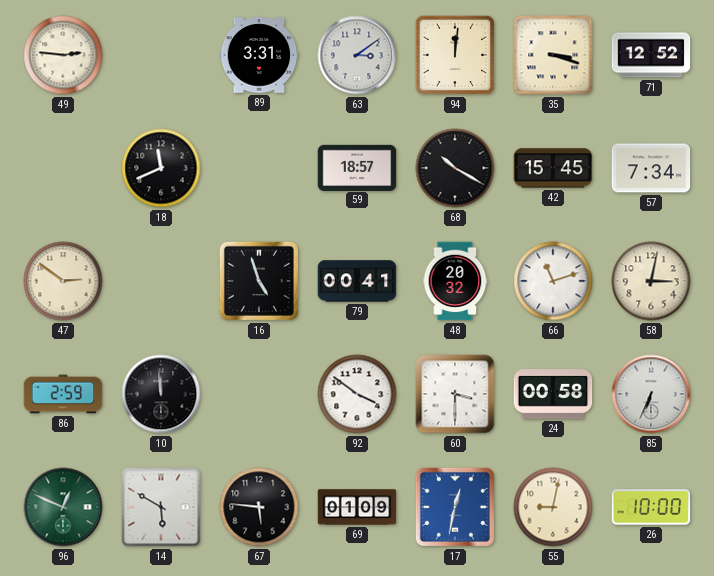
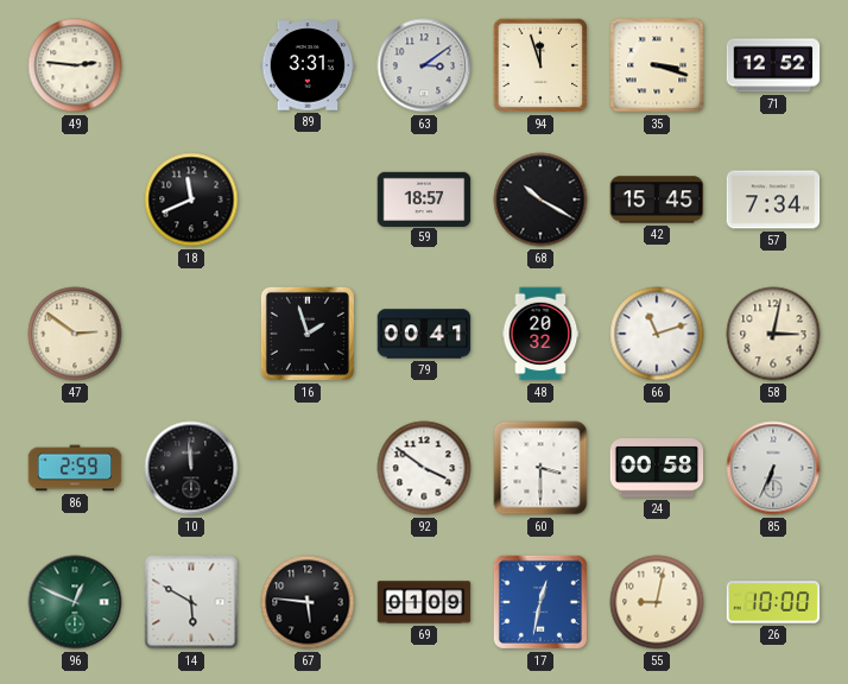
94: 12:01 -> 11:57 (540, 65)
16: 4:57 -> 1:57 (308, 334)
